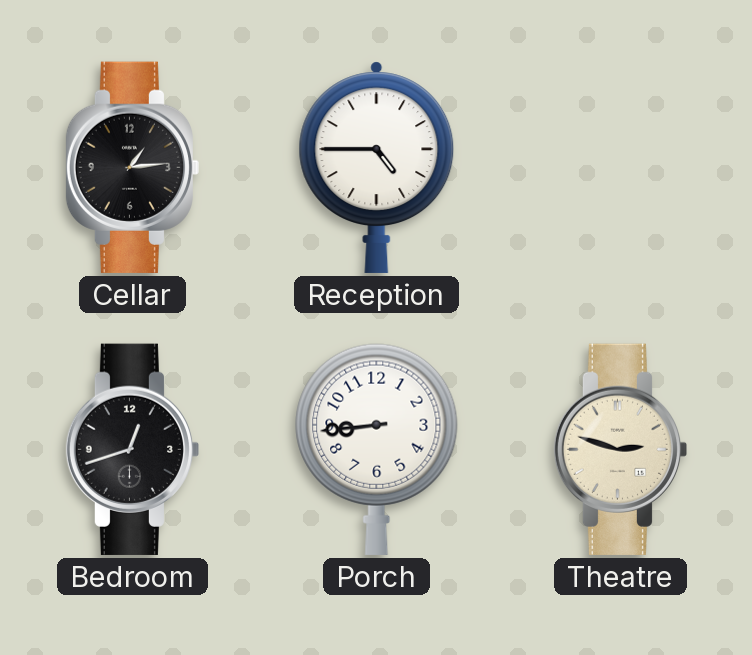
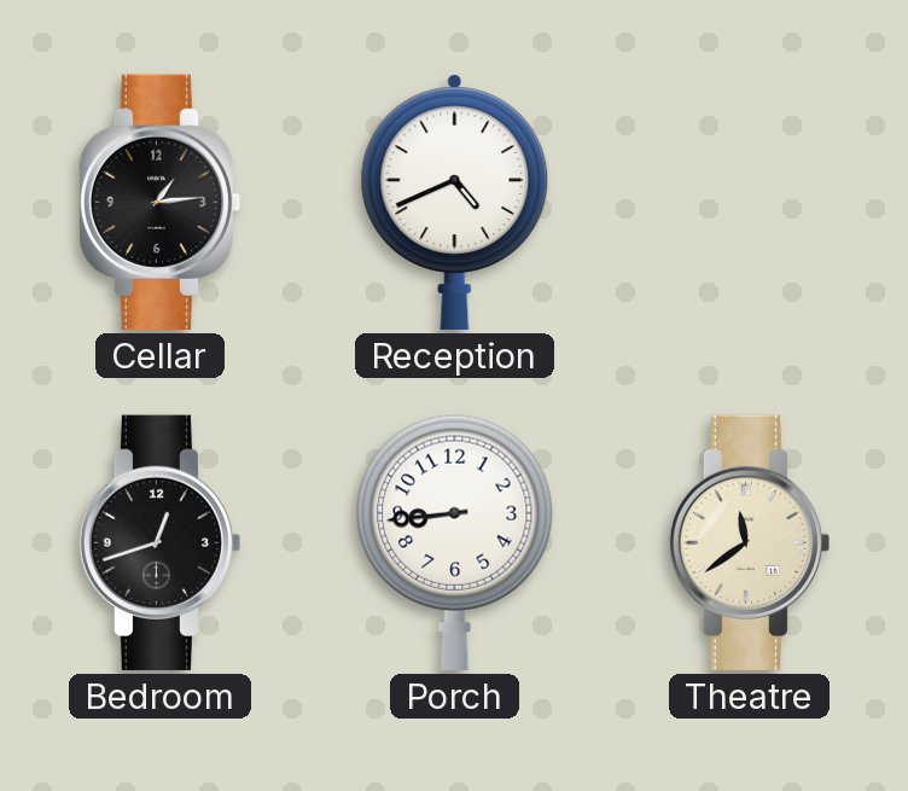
Reception: 4:45 -> 4:41 (455, 202)
Theatre: 2:48 -> 11:39 (749, 542)
